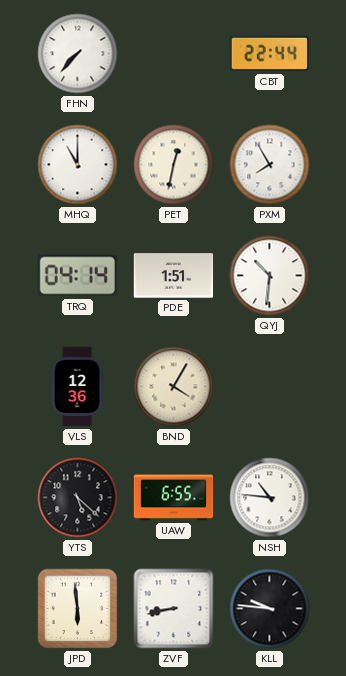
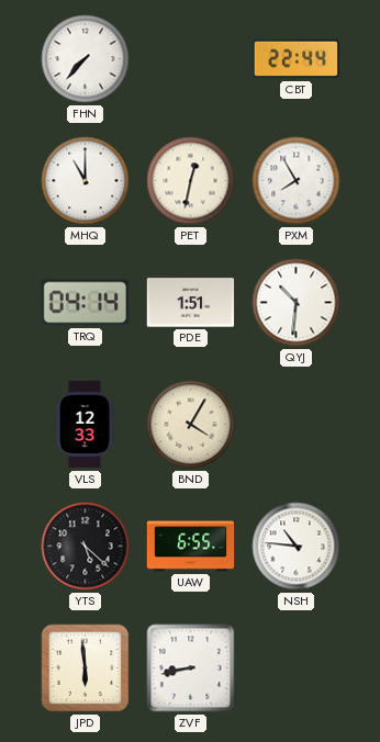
VLS: 12:36 -> 12:33 (85, 425)
KLL: 9:46 -> none (270, 609)
